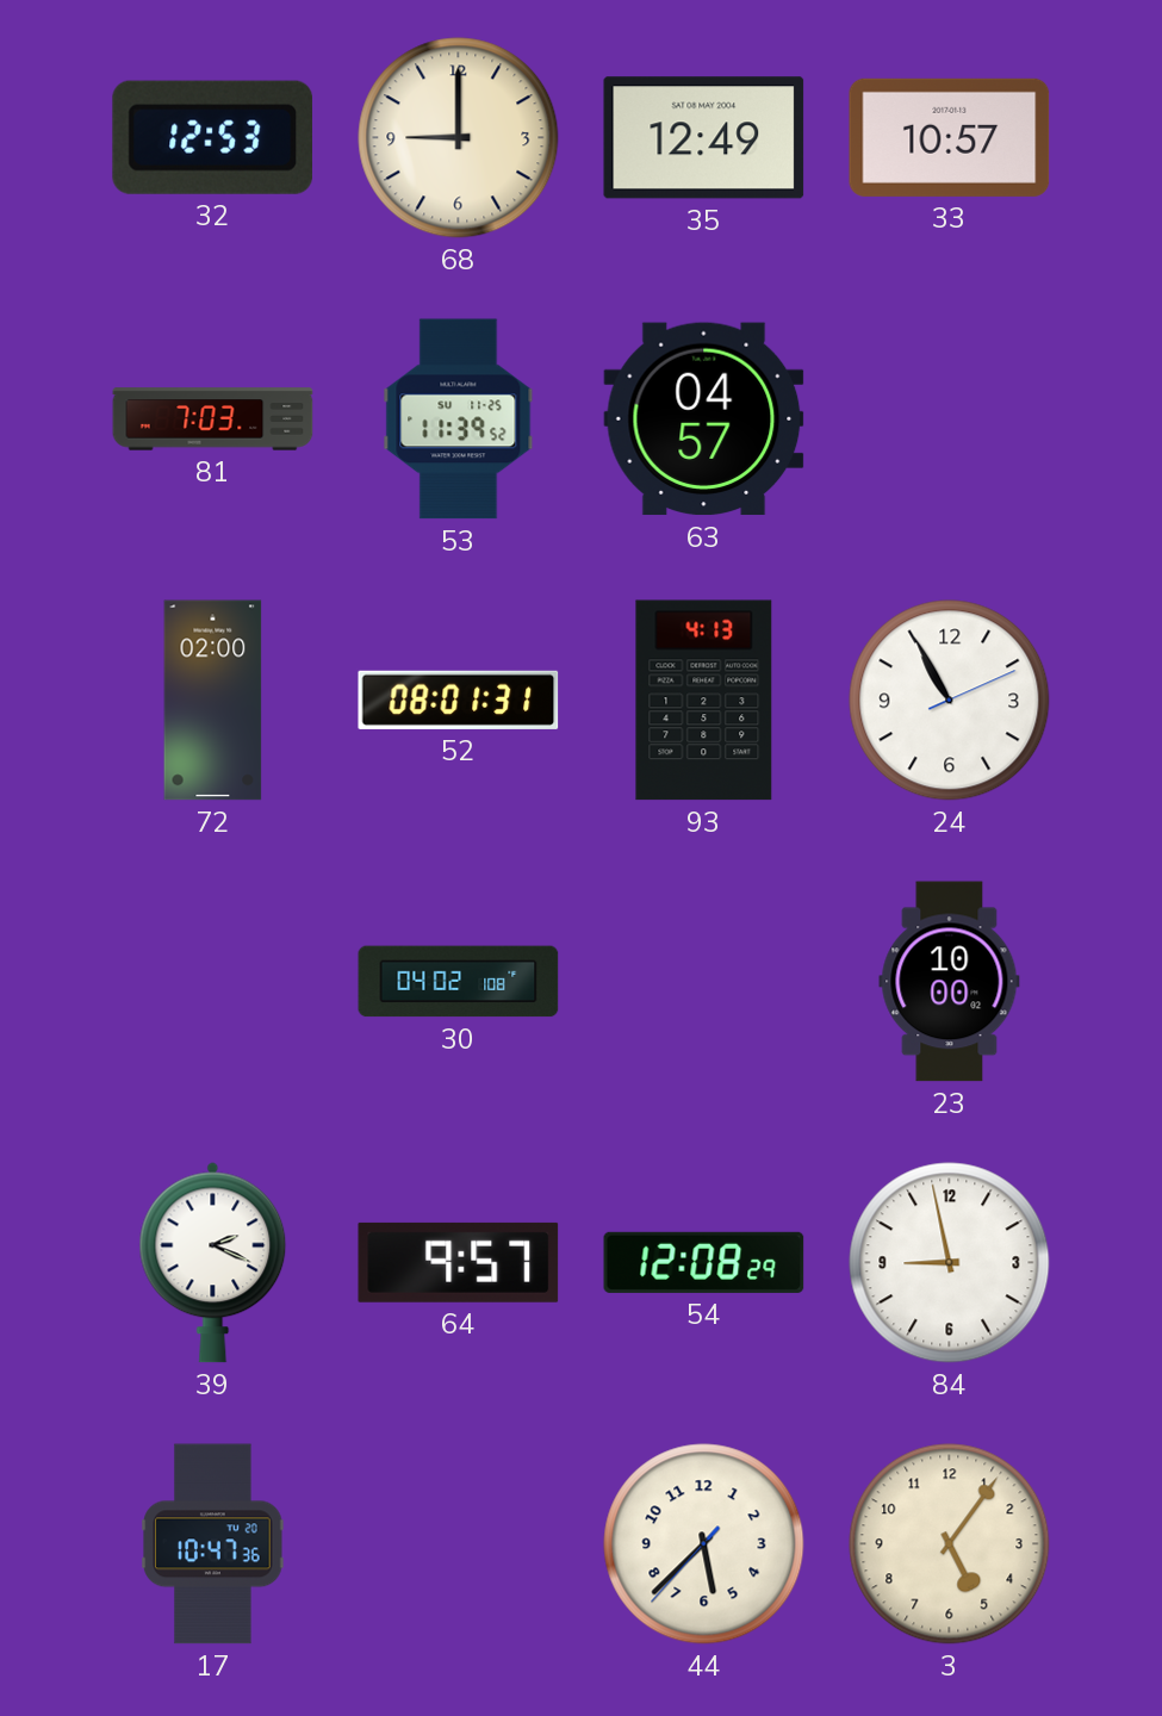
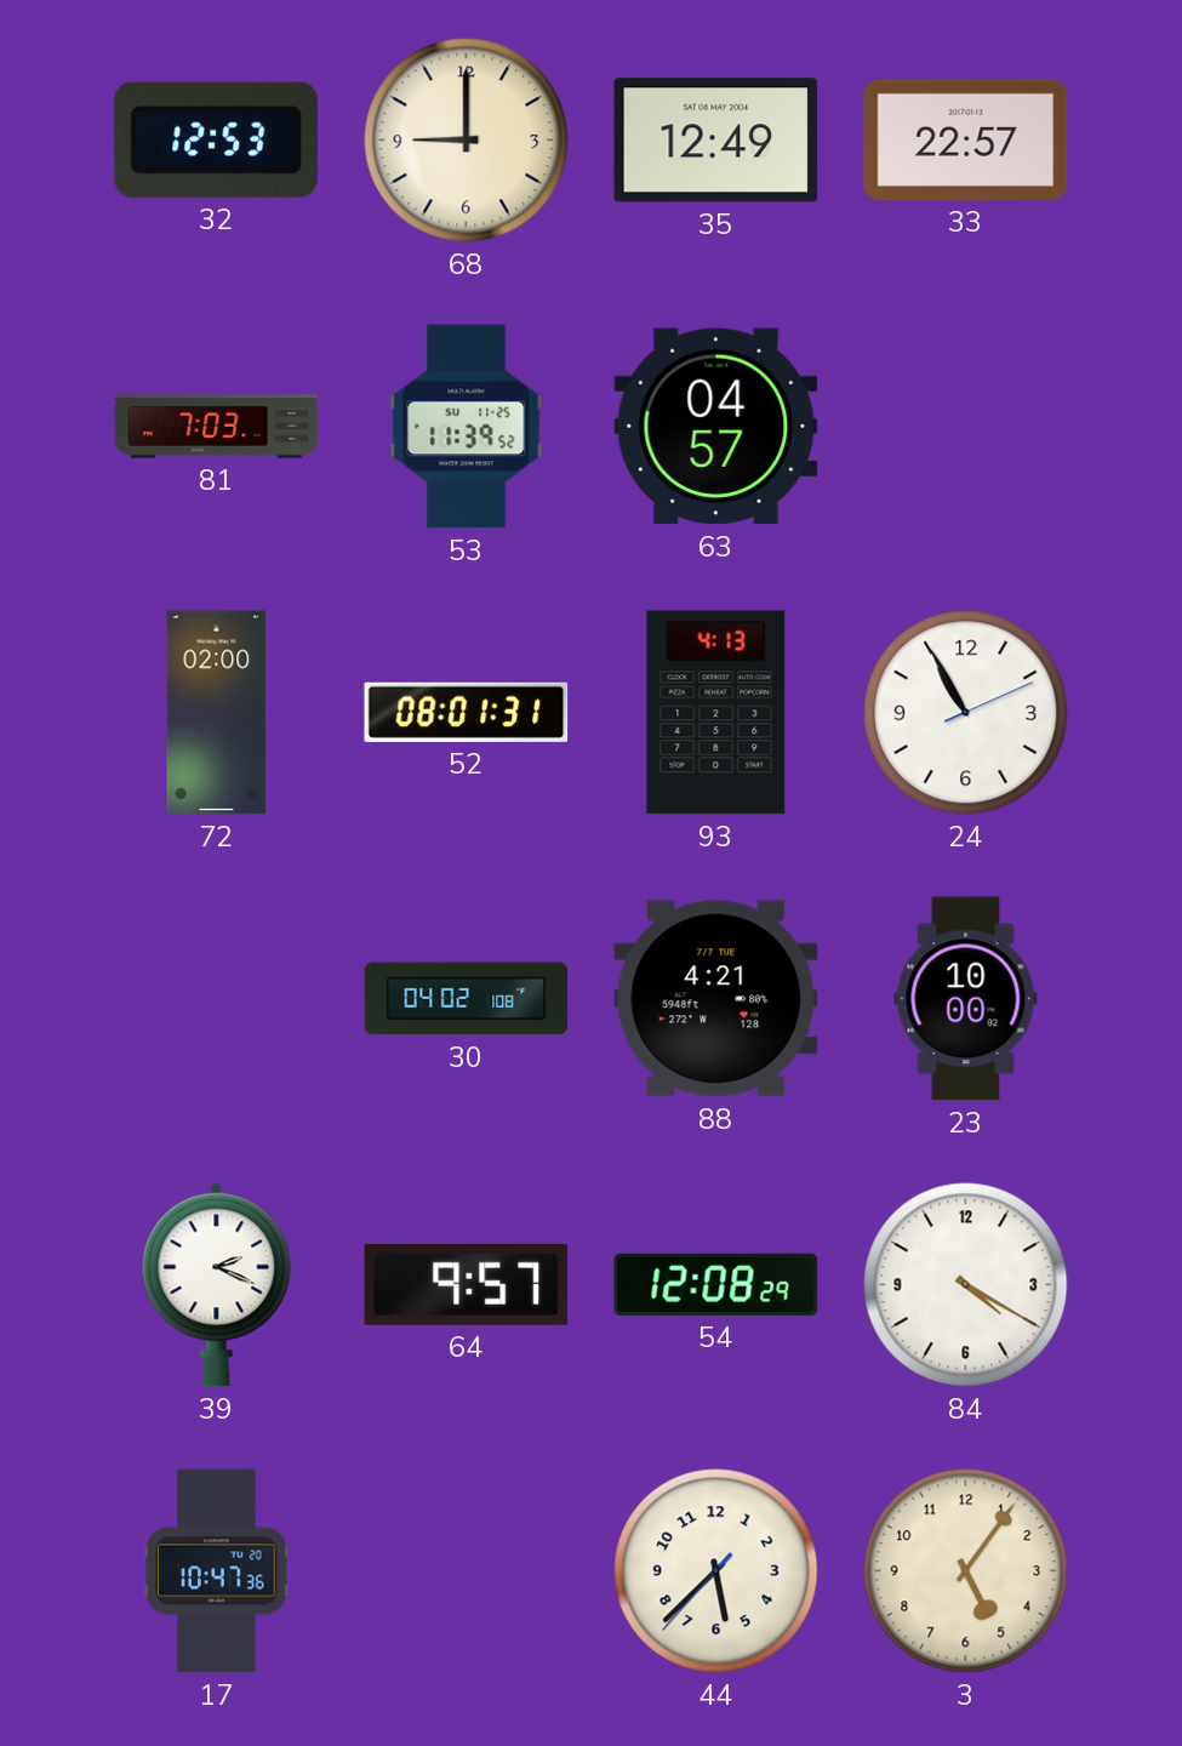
33: 10:57 -> 22:57 (966, 139)
88: none -> 4:21 (716, 999)
84: 8:58 -> 4:20 (966, 1285)
